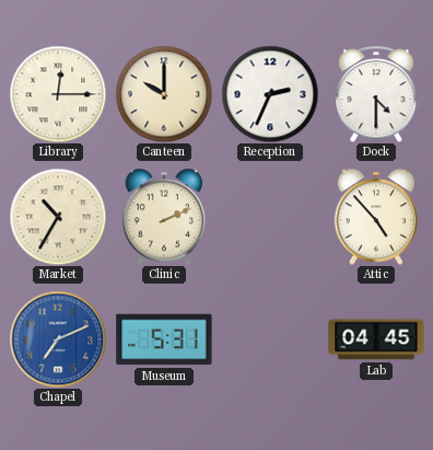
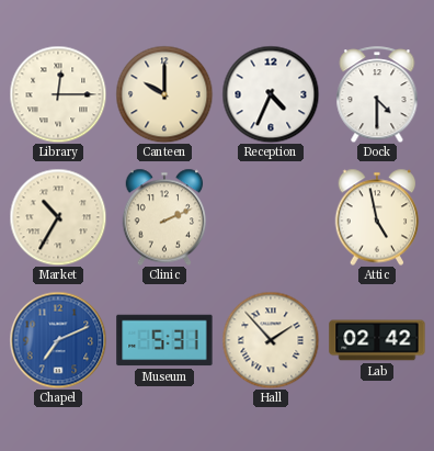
Reception: 2:34 -> 4:34 (271, 94)
Attic: 4:53 -> 4:58 (377, 217)
Hall: none -> 1:53 (271, 340)
Lab: 04:45 -> 02:42 (377, 340)
